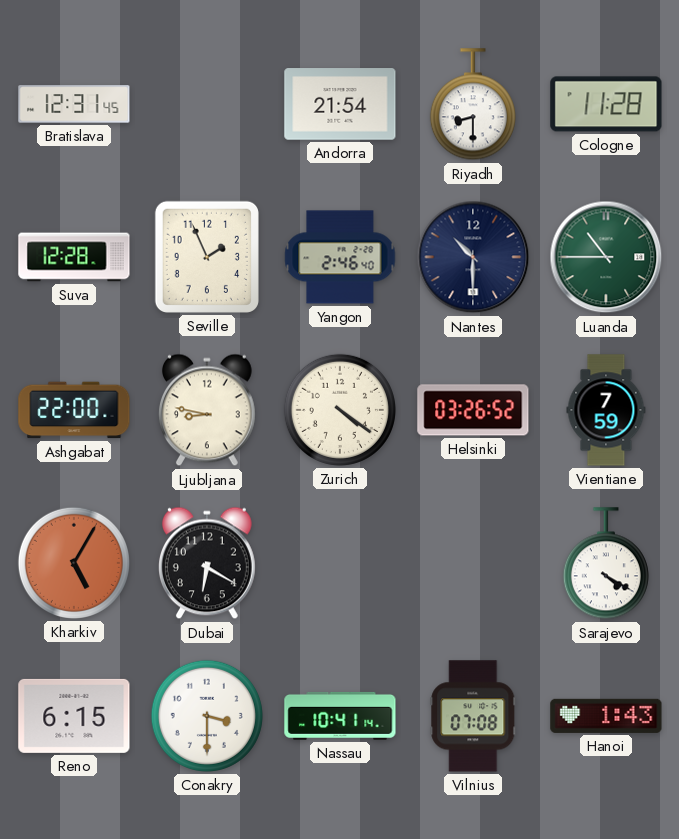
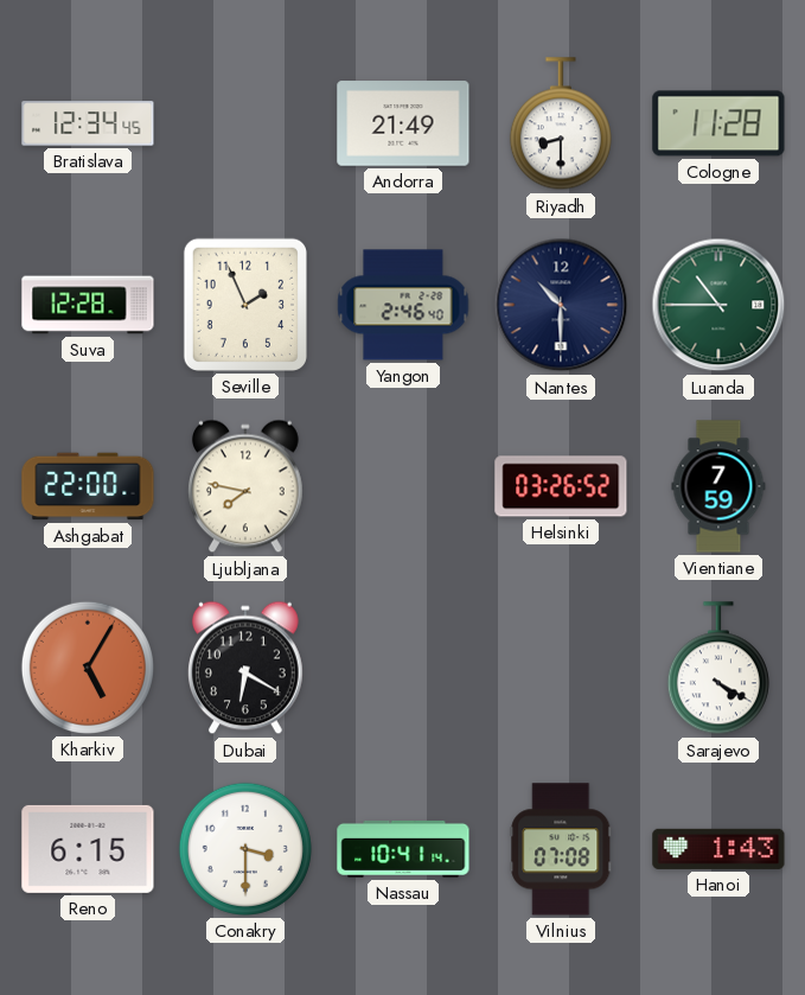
Bratislava: 12:31 -> 12:34 (88, 123)
Andorra: 21:54 -> 21:49 (403, 123)
Ljubljana: 8:47 -> 7:47 (245, 486)
Zurich: 4:21 -> none (340, 410)
